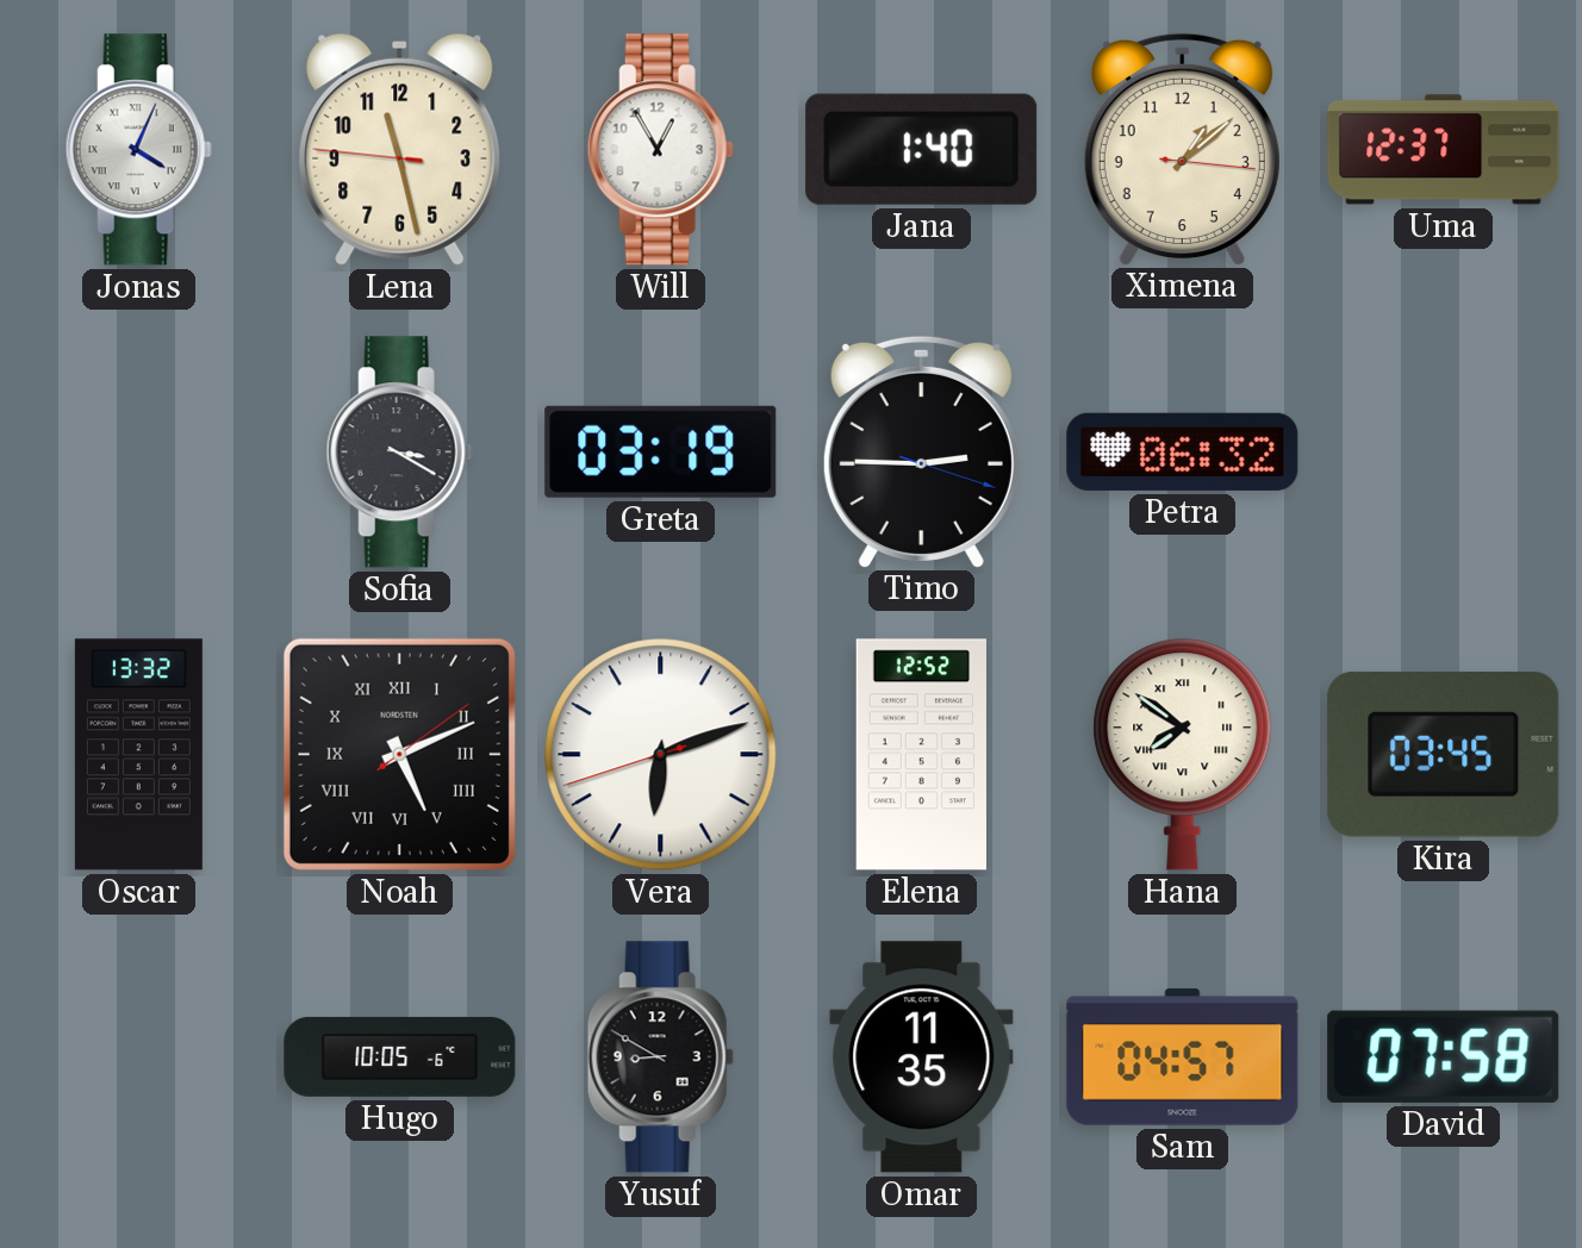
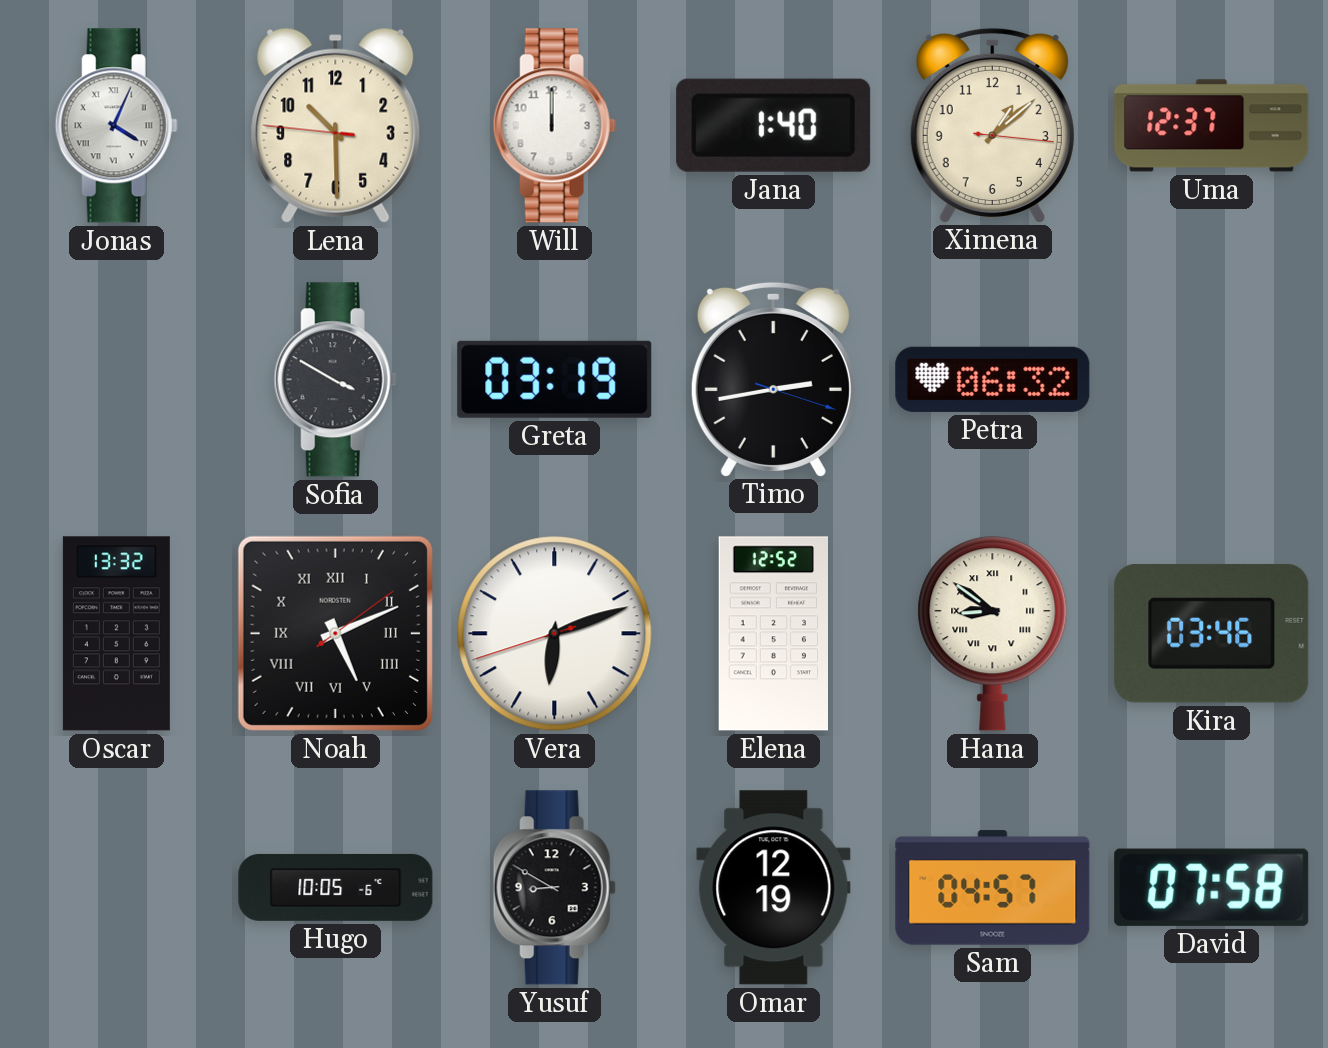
Lena: 11:27 -> 10:29 (336, 125)
Will: 12:55 -> 12:00 (554, 126)
Sofia: 3:20 -> 3:50 (335, 380)
Timo: 2:45 -> 2:43 (773, 379)
Hana: 7:51 -> 8:51 (993, 634)
Kira: 03:45 -> 03:46 (1212, 633)
Omar: 11:35 -> 12:19 (774, 888)
